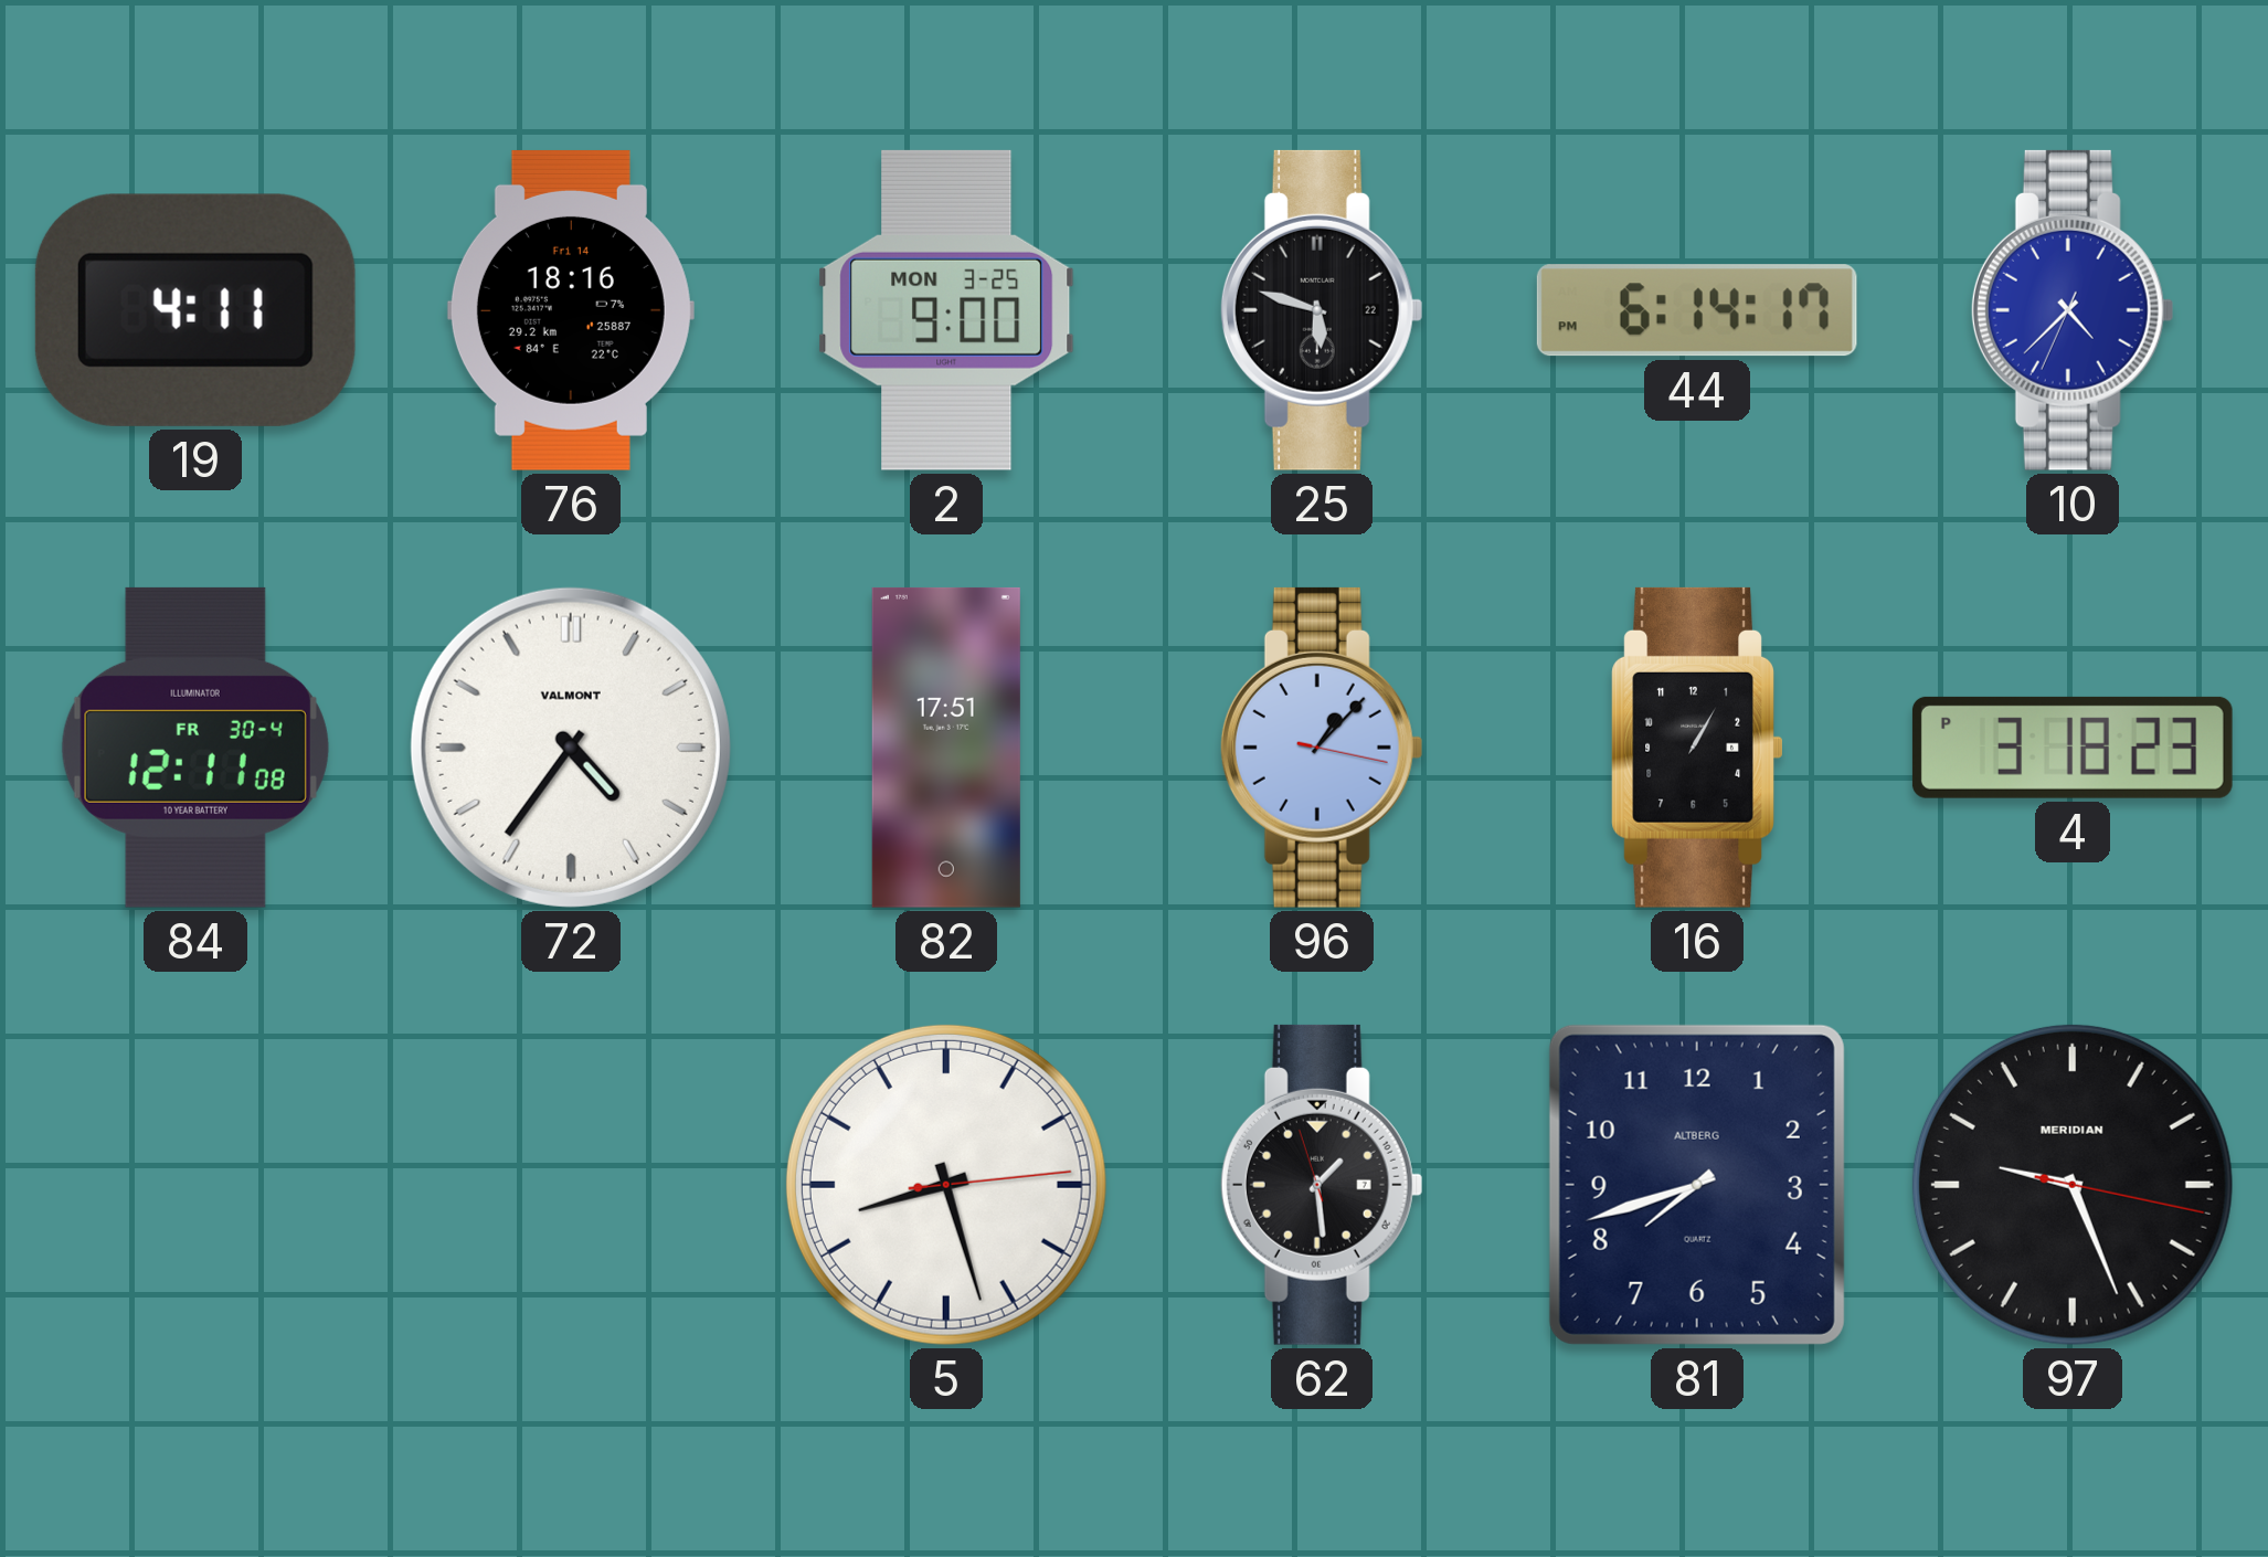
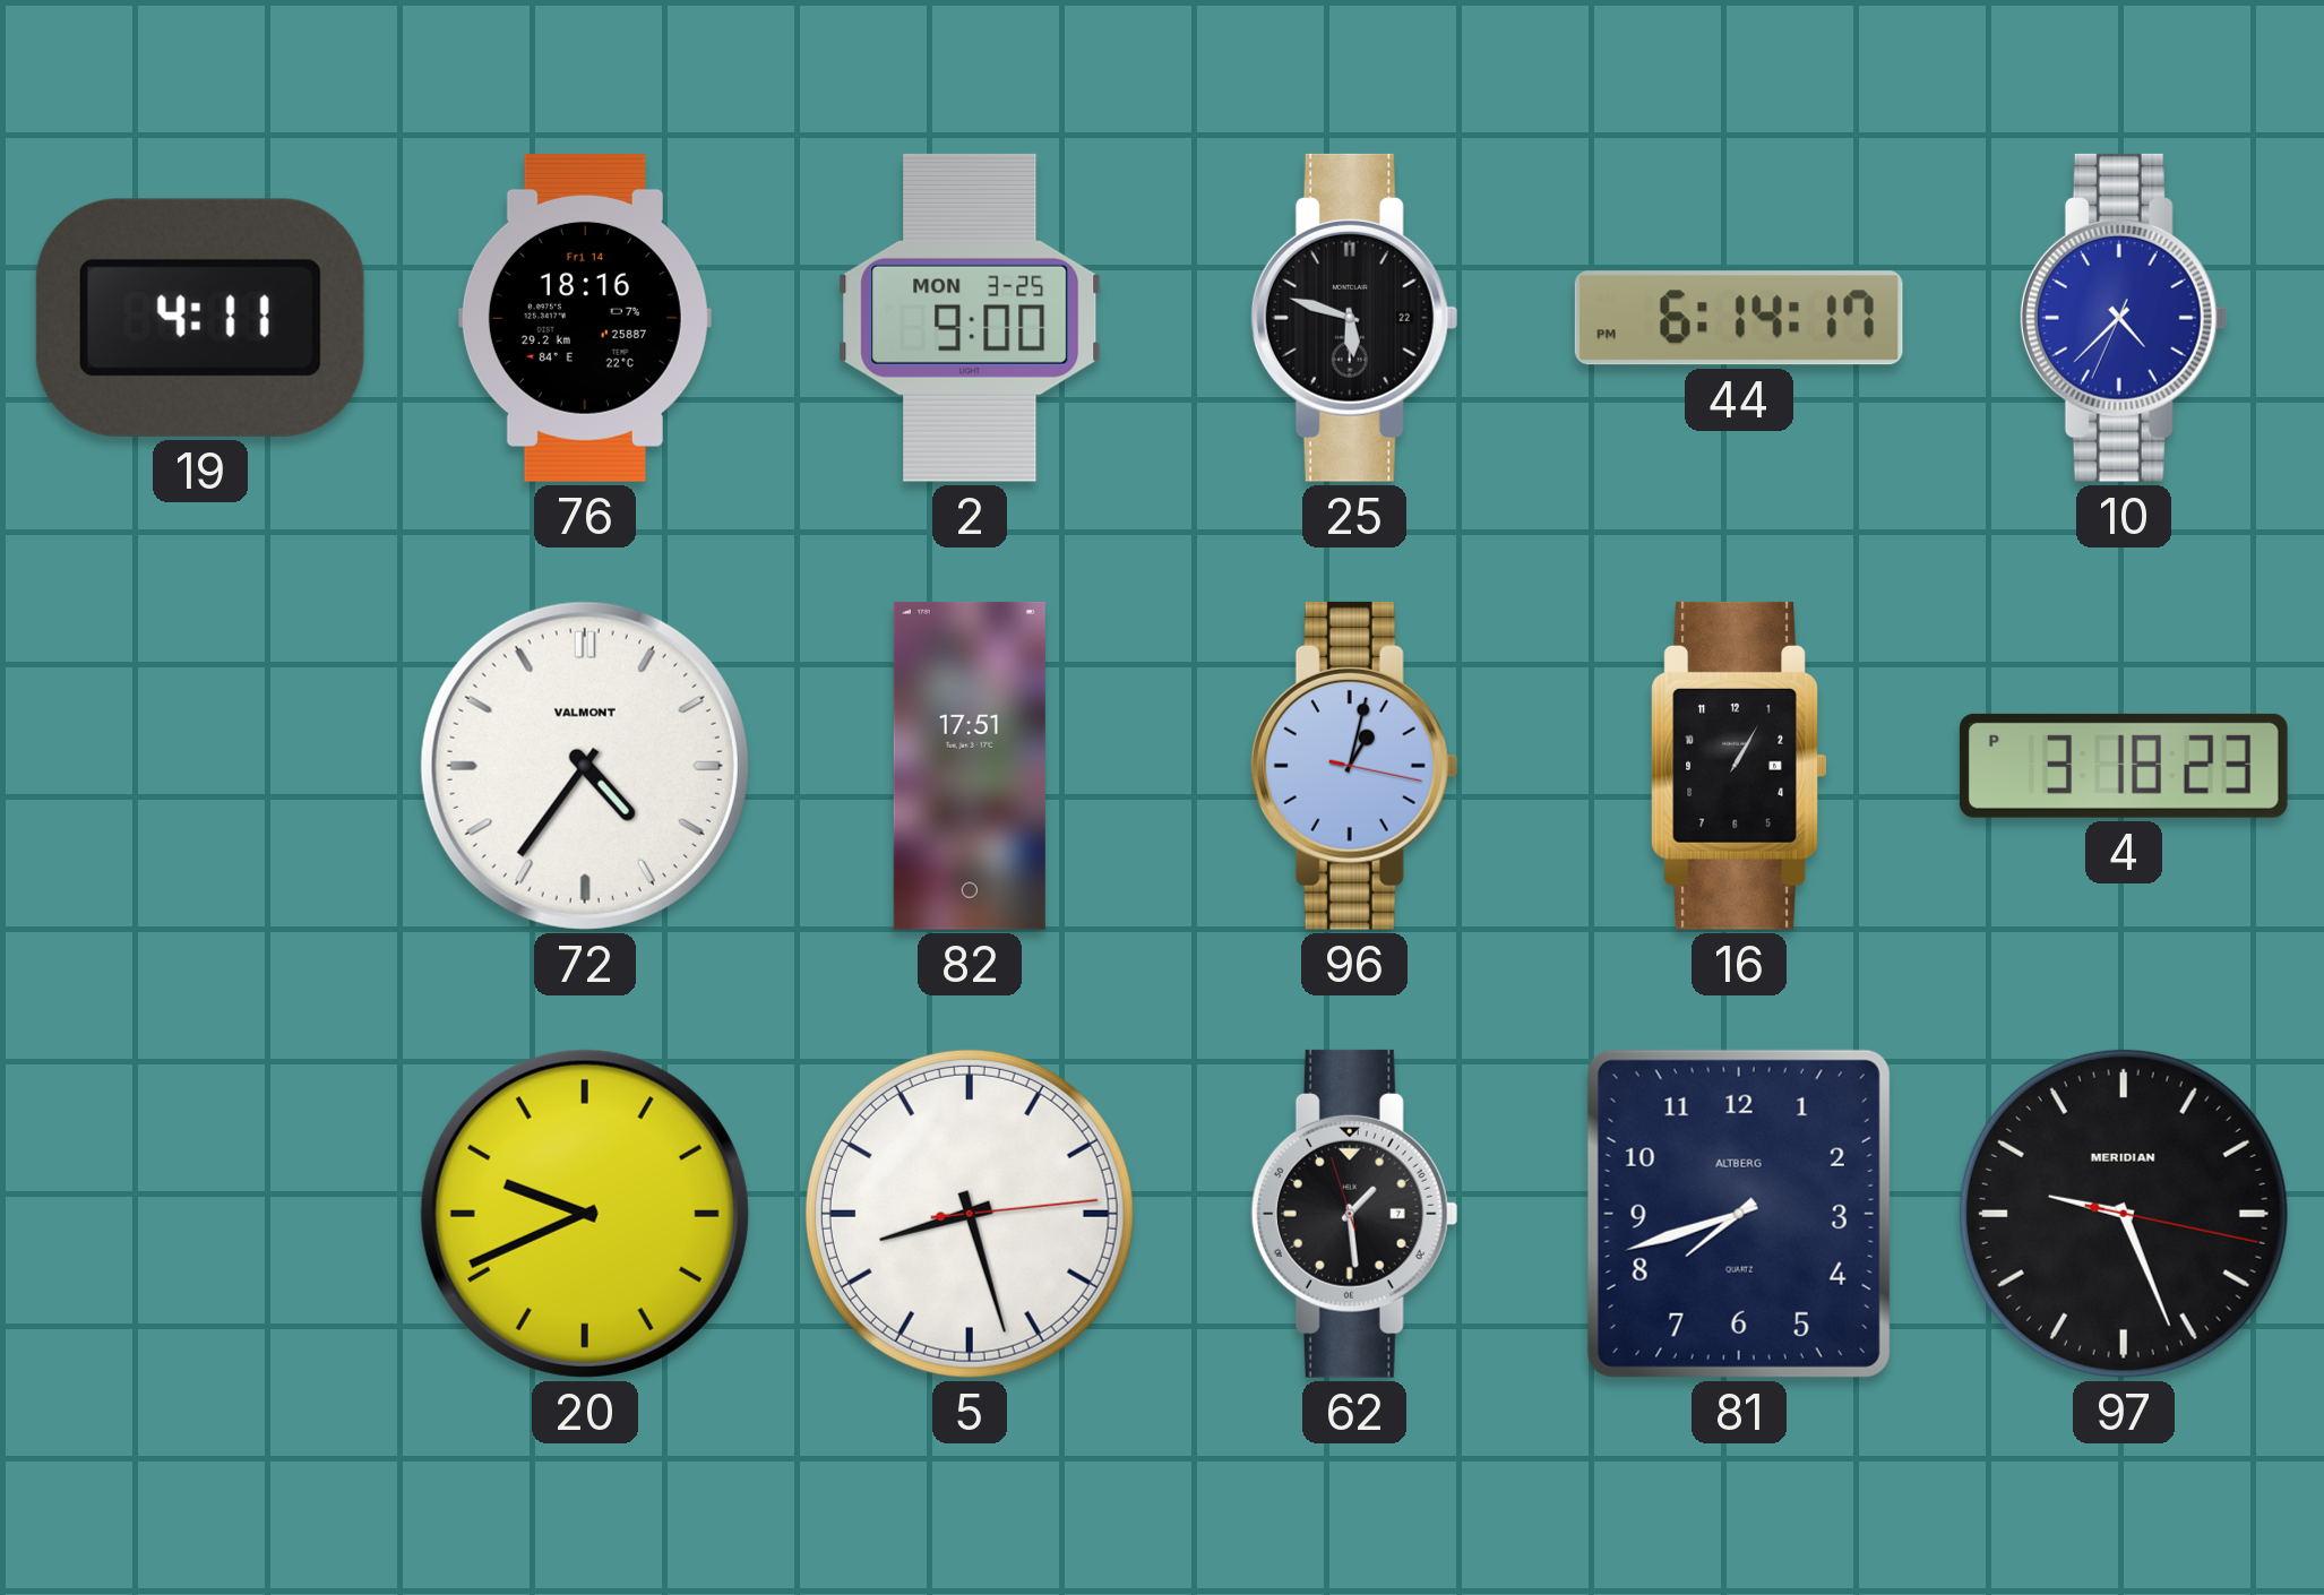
84: 12:11 -> none (195, 748)
96: 1:07 -> 1:02 (1354, 766)
20: none -> 9:41 (585, 1214)
